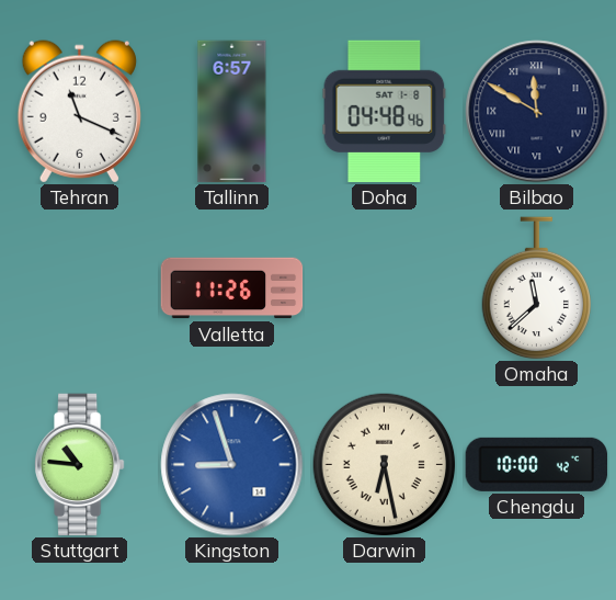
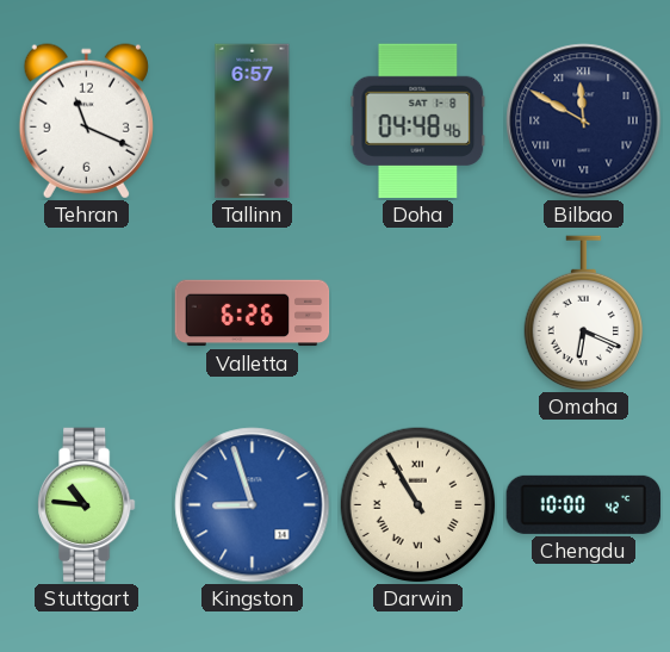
Valletta: 11:26 -> 6:26 (253, 313)
Omaha: 11:38 -> 6:19 (584, 313)
Darwin: 6:28 -> 10:55 (418, 505)
